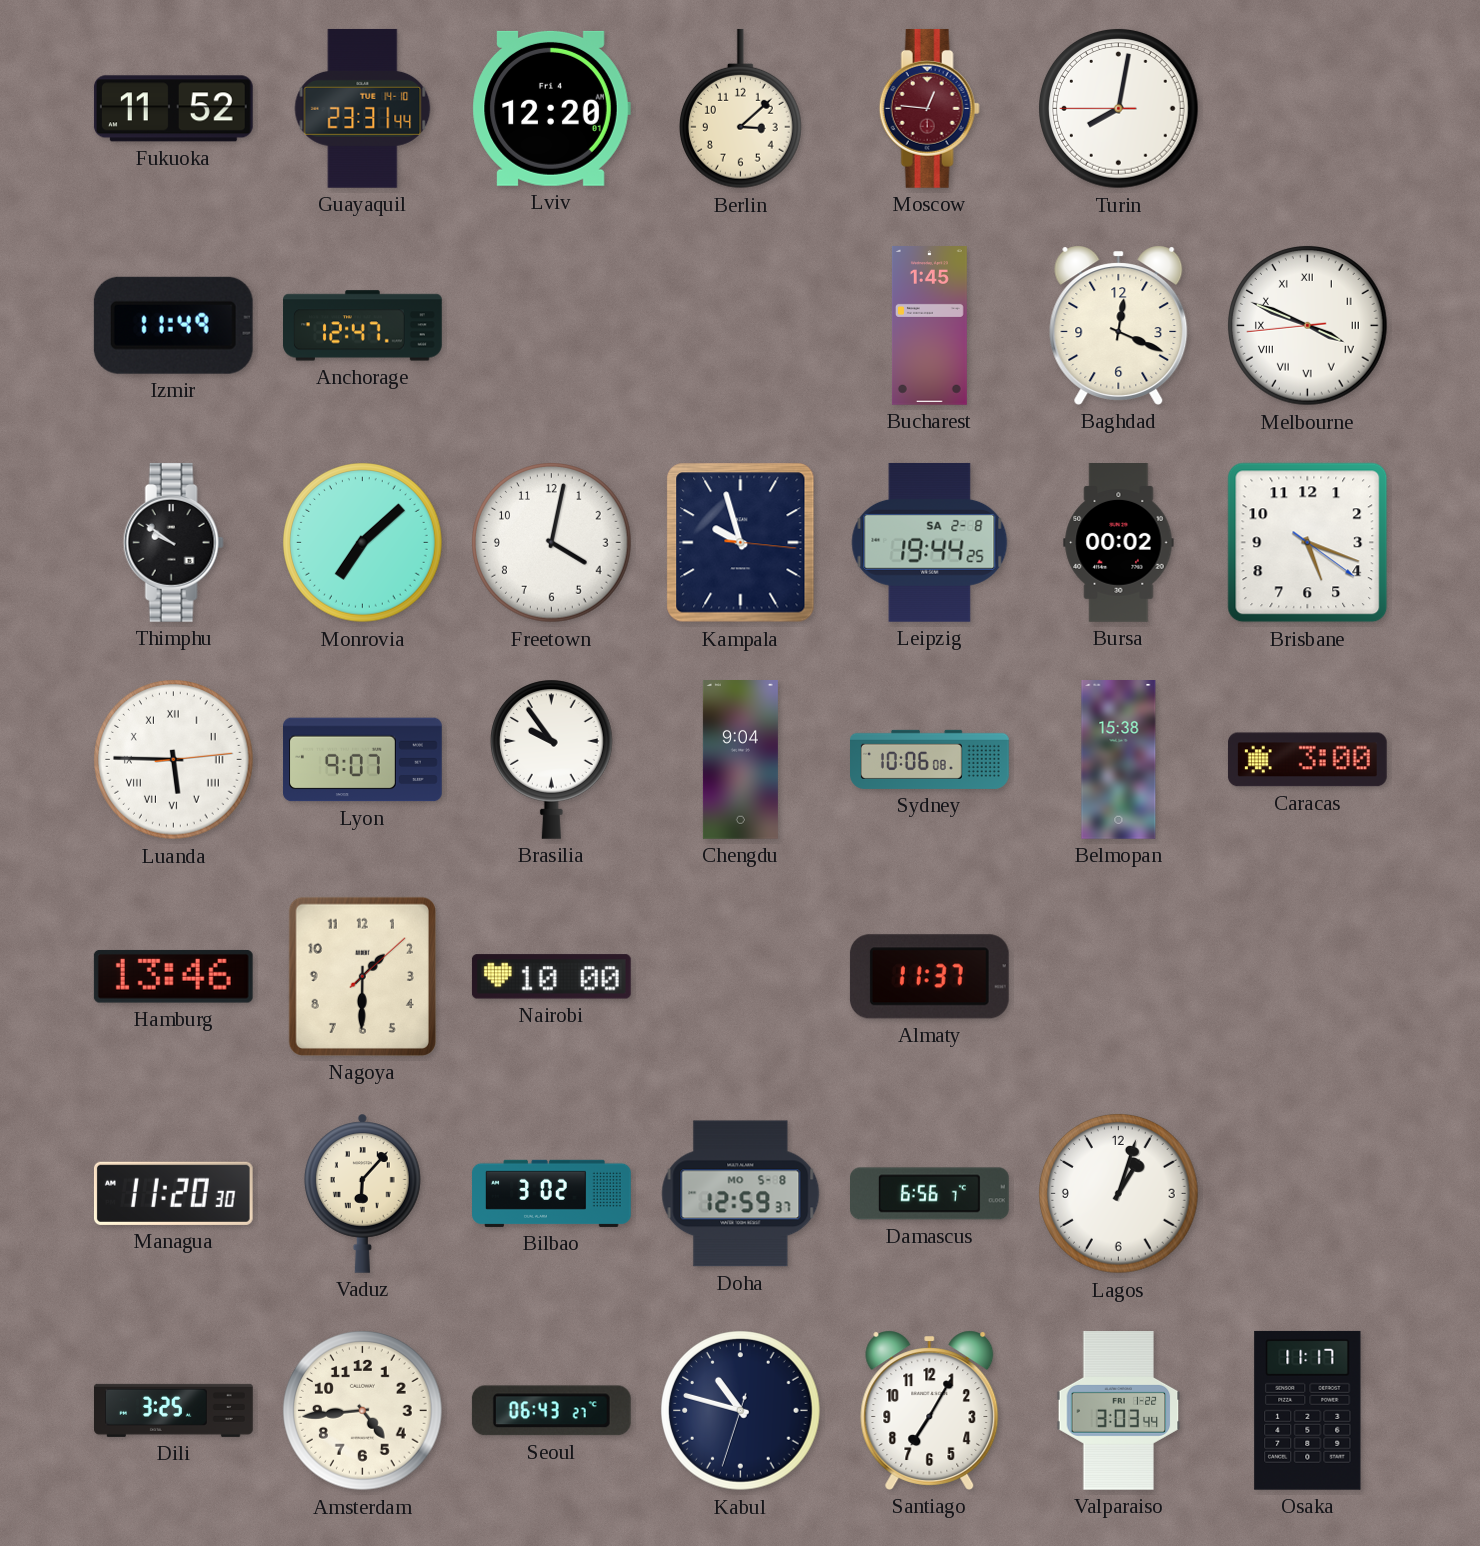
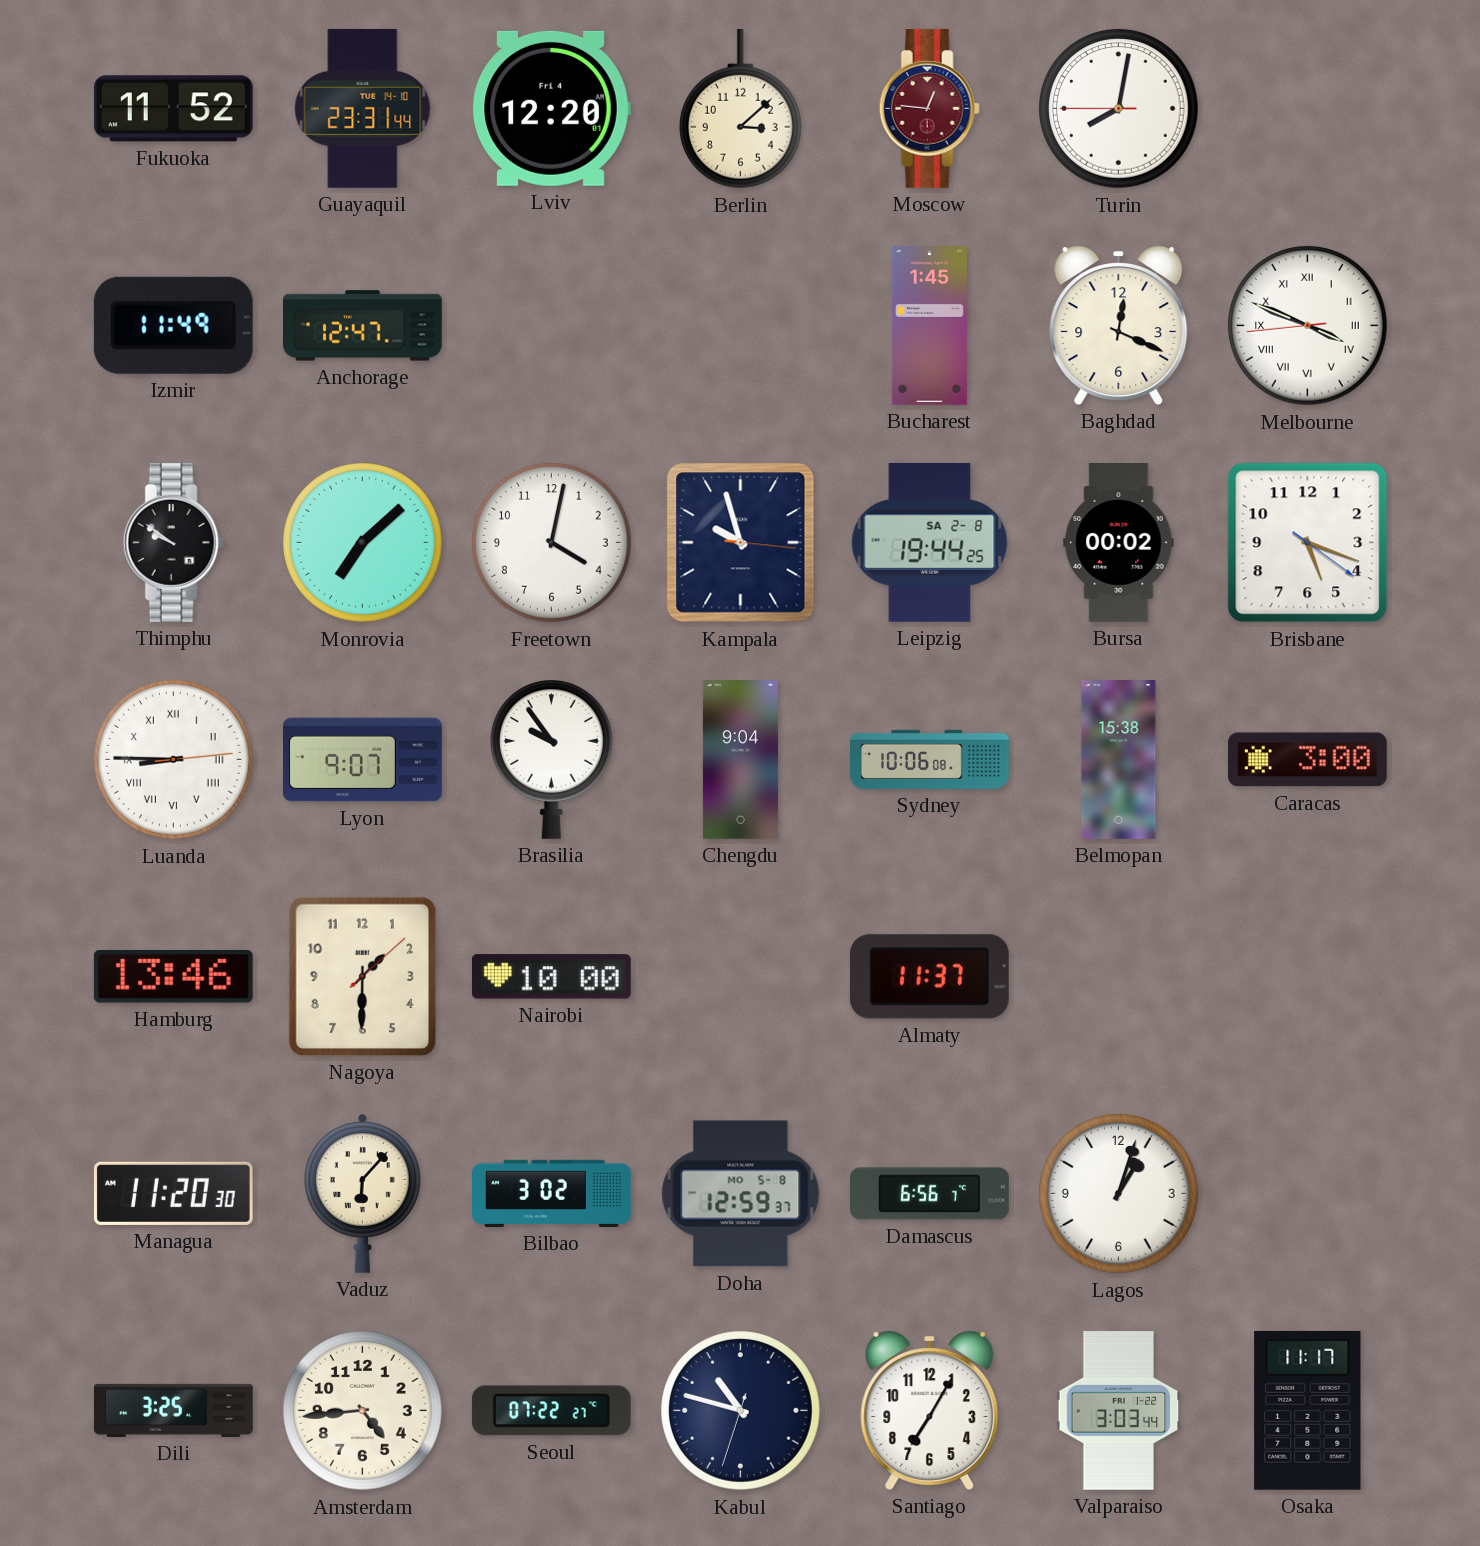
Luanda: 5:45 -> 8:45 (174, 760)
Seoul: 06:43 -> 07:22 (551, 1411)
